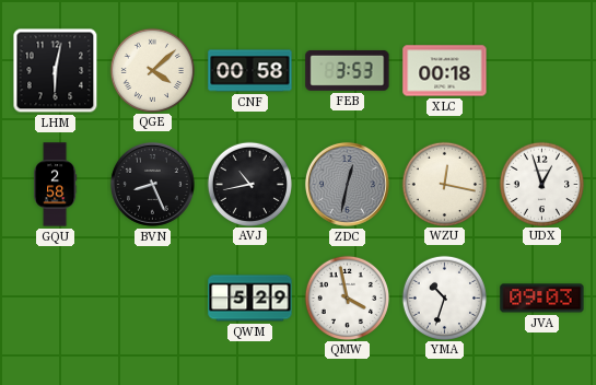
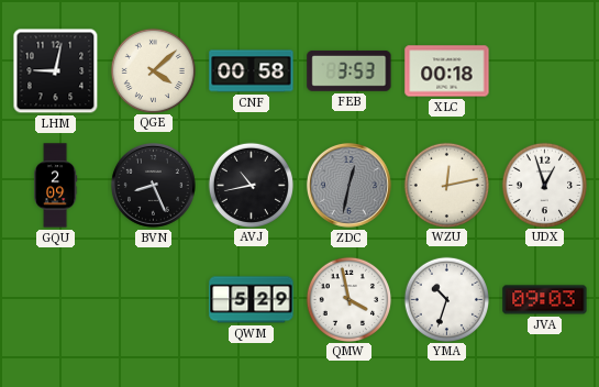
LHM: 6:02 -> 9:02 (56, 71)
GQU: 2:58 -> 2:09 (56, 186)
WZU: 12:17 -> 12:13 (446, 185)
